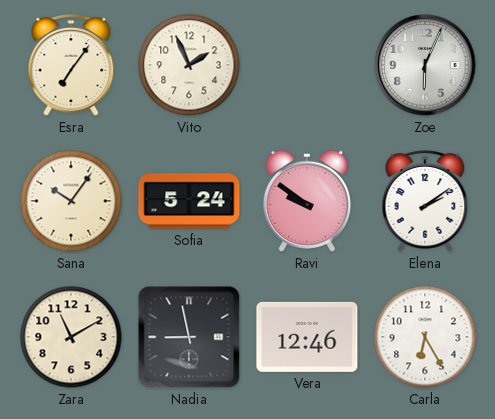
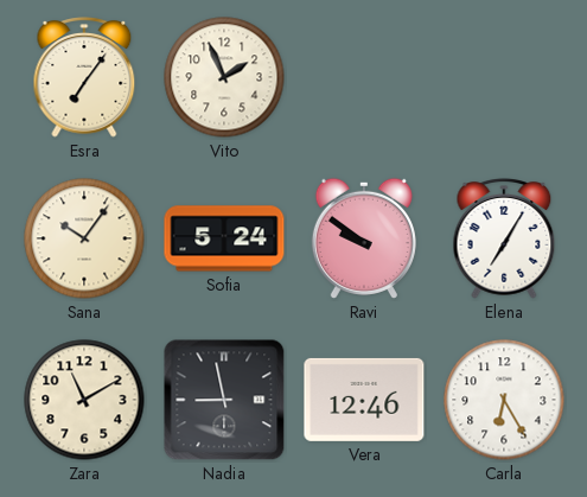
Zoe: 6:04 -> none (425, 65)
Elena: 2:09 -> 7:05 (504, 238)
